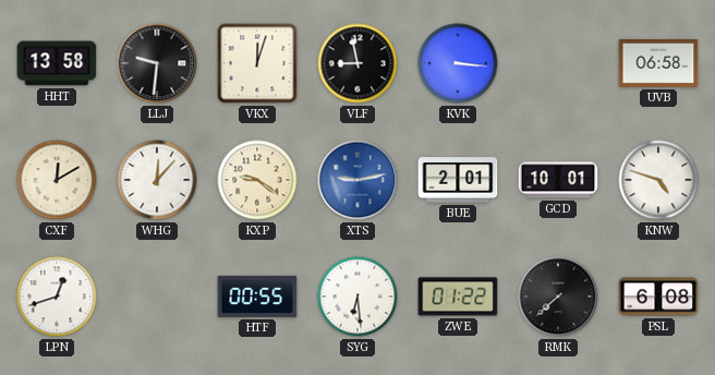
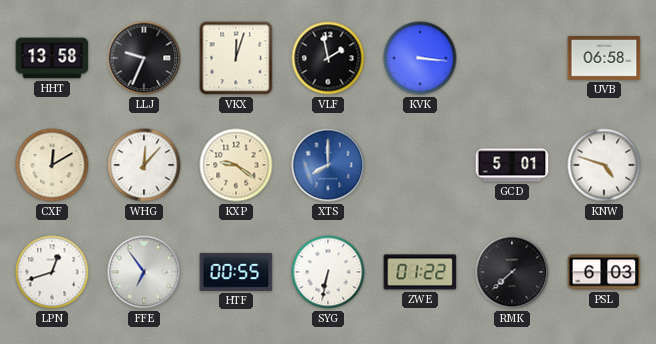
LLJ: 9:31 -> 9:34 (144, 58)
VLF: 8:58 -> 1:58 (328, 58)
XTS: 9:13 -> 8:00 (328, 165)
BUE: 2:01 -> none (458, 180)
GCD: 10:01 -> 5:01 (512, 165)
FFE: none -> 6:54 (144, 272)
SYG: 6:29 -> 6:32 (328, 272)
PSL: 6:08 -> 6:03 (604, 272)
